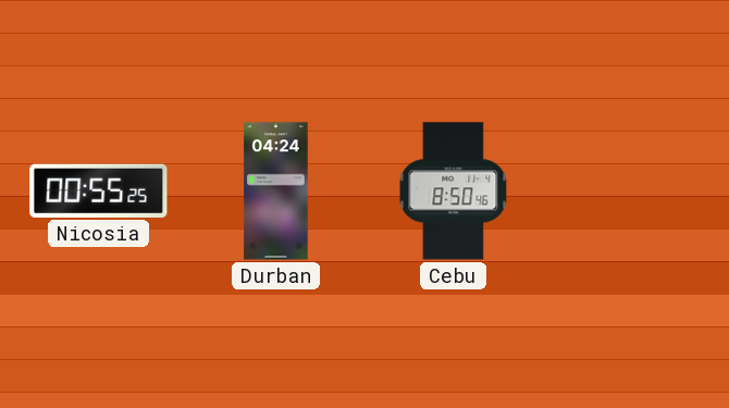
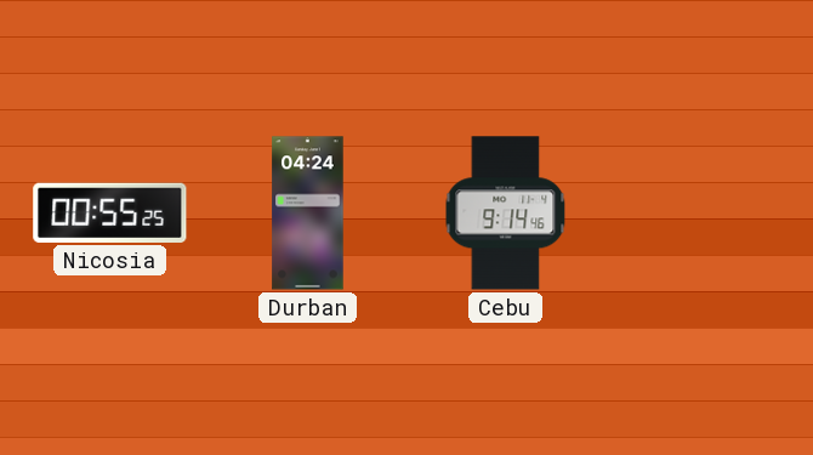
Cebu: 8:50 -> 9:14 (506, 214)
